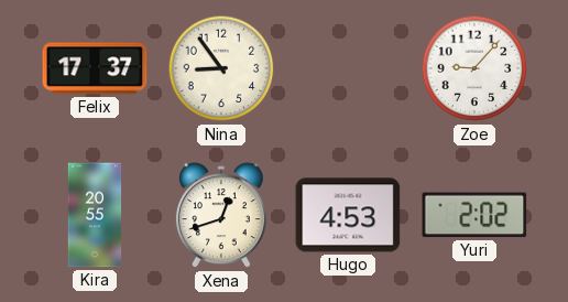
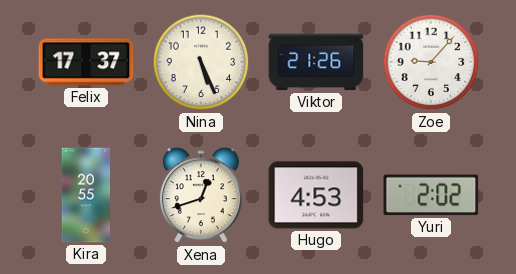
Nina: 8:54 -> 5:26 (201, 62)
Viktor: none -> 21:26 (316, 62)
